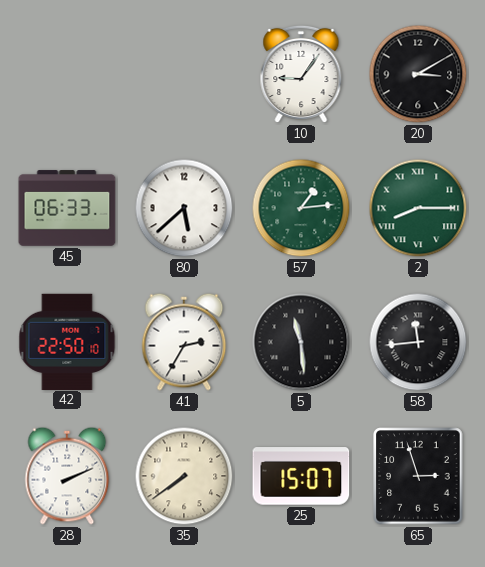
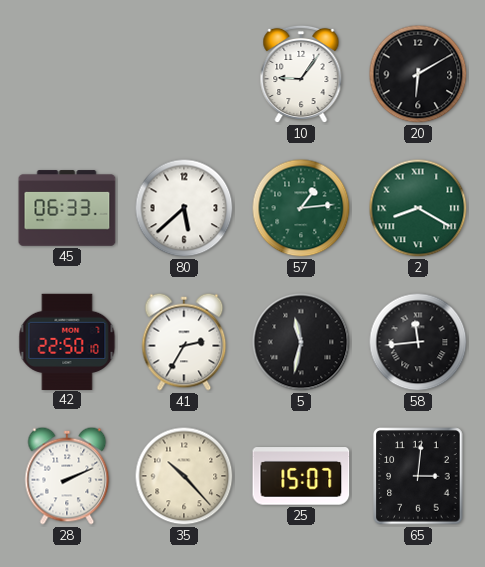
20: 3:10 -> 6:10 (418, 74)
2: 8:15 -> 8:20 (418, 208)
5: 11:29 -> 11:32 (301, 342)
35: 7:39 -> 10:23 (184, 476)
65: 2:57 -> 3:01 (418, 476)
